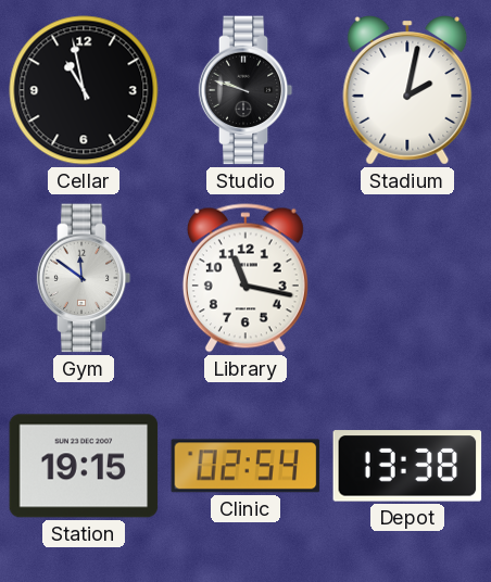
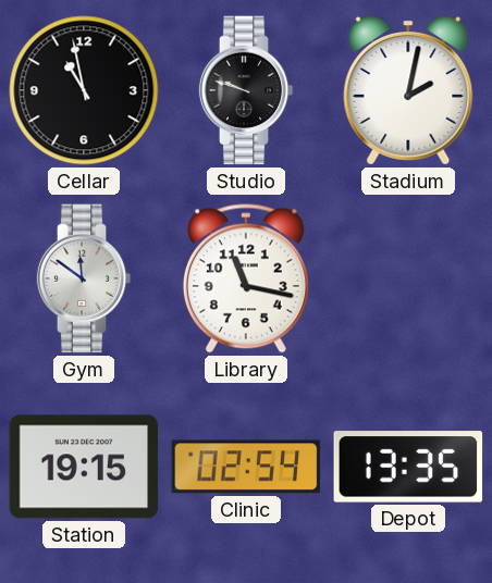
Depot: 13:38 -> 13:35 (408, 467)
